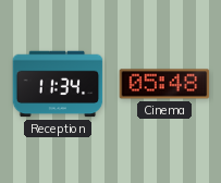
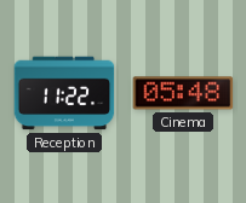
Reception: 11:34 -> 11:22 (64, 93)
